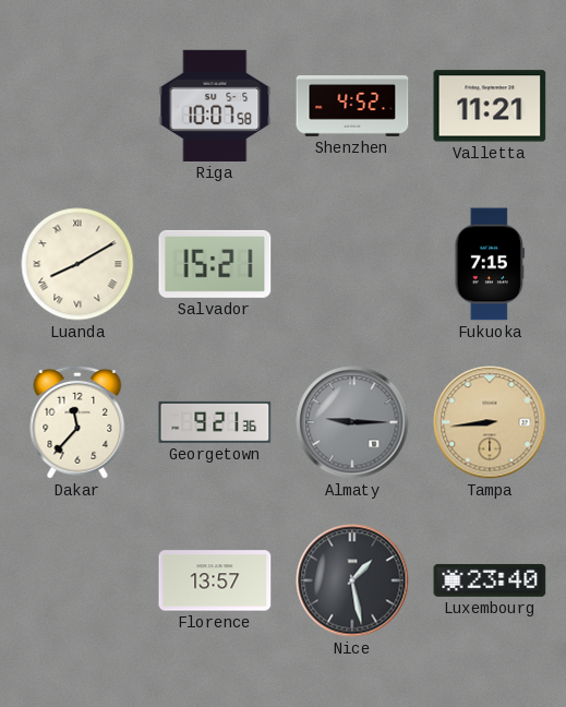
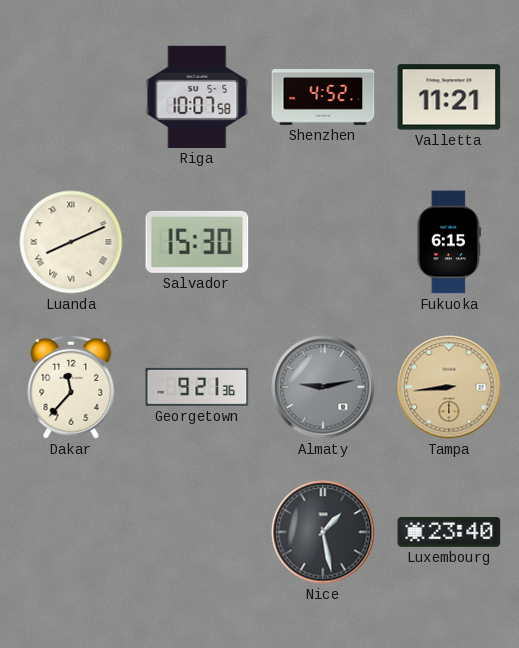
Luanda: 8:10 -> 8:11 (71, 242)
Salvador: 15:21 -> 15:30 (197, 242)
Fukuoka: 7:15 -> 6:15 (449, 242)
Almaty: 9:15 -> 9:13 (323, 387)
Florence: 13:57 -> none (215, 580)
